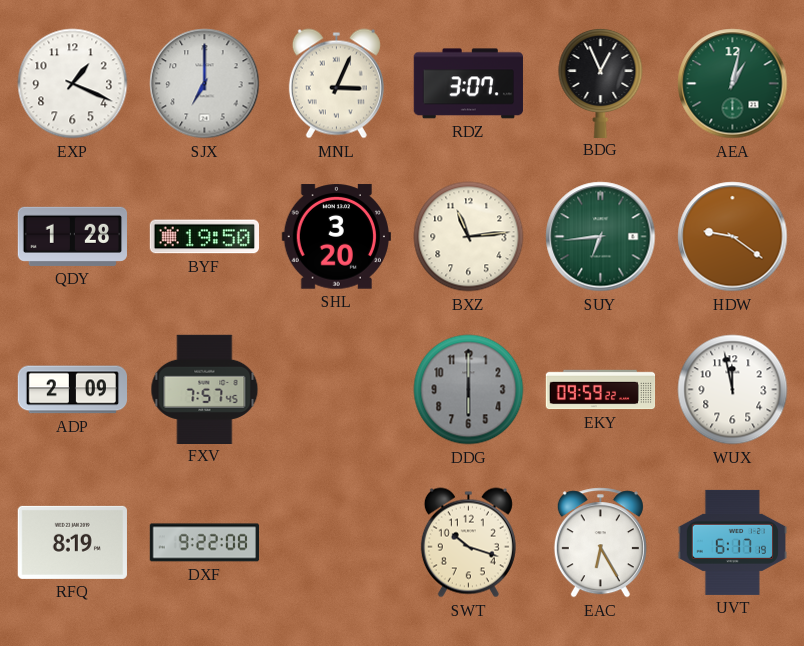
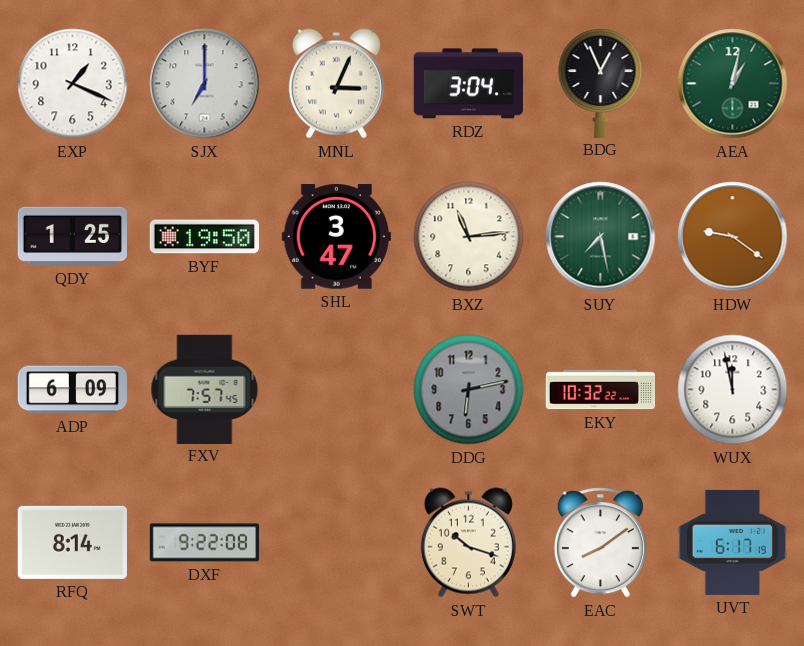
RDZ: 3:07 -> 3:04 (468, 84)
QDY: 1:28 -> 1:25 (72, 236)
SHL: 3:20 -> 3:47 (336, 237)
SUY: 6:44 -> 7:28 (601, 237)
ADP: 2:09 -> 6:09 (72, 390)
DDG: 6:00 -> 6:13 (469, 390)
EKY: 09:59 -> 10:32 (601, 390)
RFQ: 8:19 -> 8:14 (72, 542)
EAC: 6:25 -> 8:09 (600, 543)
